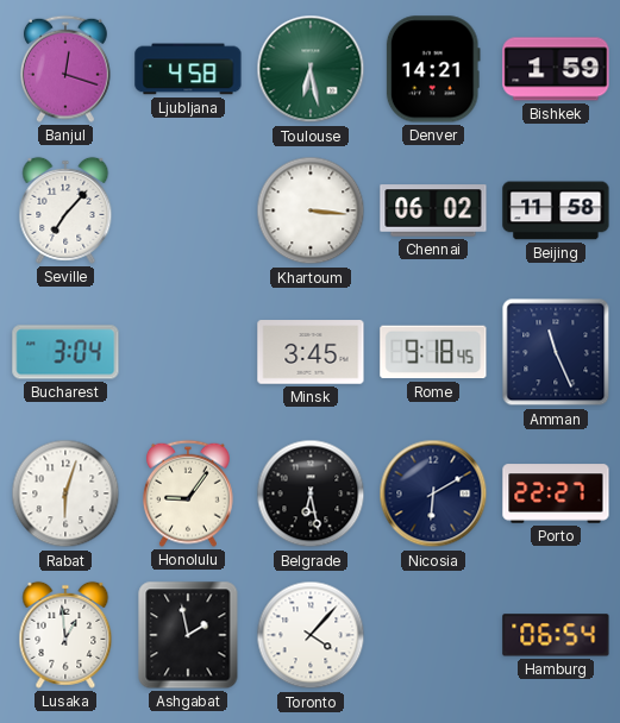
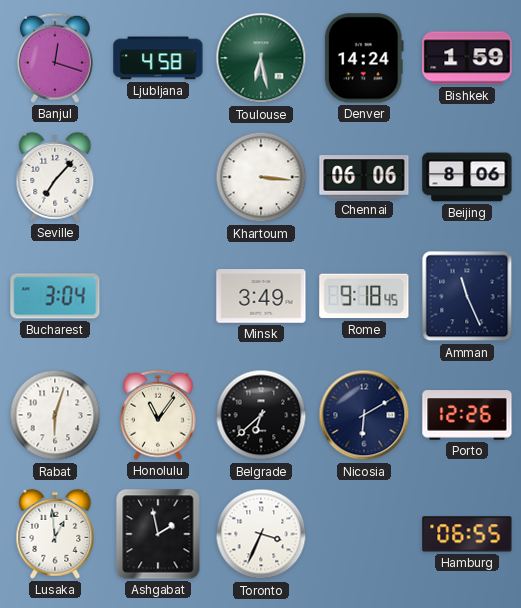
Denver: 14:21 -> 14:24 (364, 58)
Chennai: 06:02 -> 06:06 (364, 177)
Beijing: 11:58 -> 8:06 (467, 177)
Minsk: 3:45 -> 3:49 (261, 296)
Honolulu: 9:06 -> 11:06 (159, 415)
Belgrade: 6:28 -> 6:38 (261, 415)
Porto: 22:27 -> 12:26 (467, 415)
Toronto: 4:07 -> 3:34 (261, 534)
Hamburg: 06:54 -> 06:55 (467, 534)
